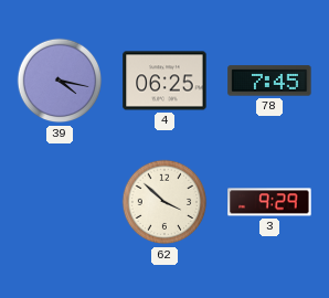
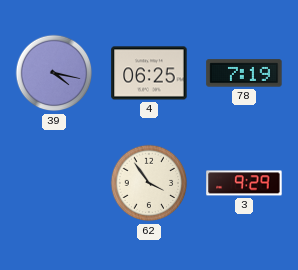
78: 7:45 -> 7:19 (244, 73)
62: 3:52 -> 3:54 (149, 183)
